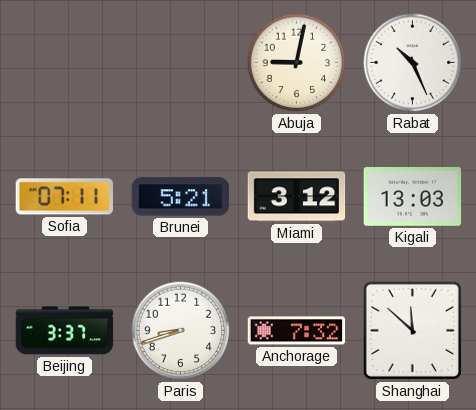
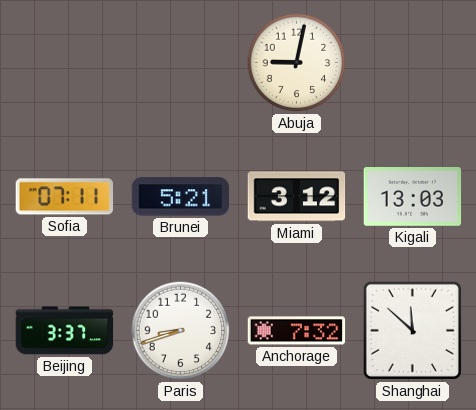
Rabat: 10:26 -> none (413, 63)
